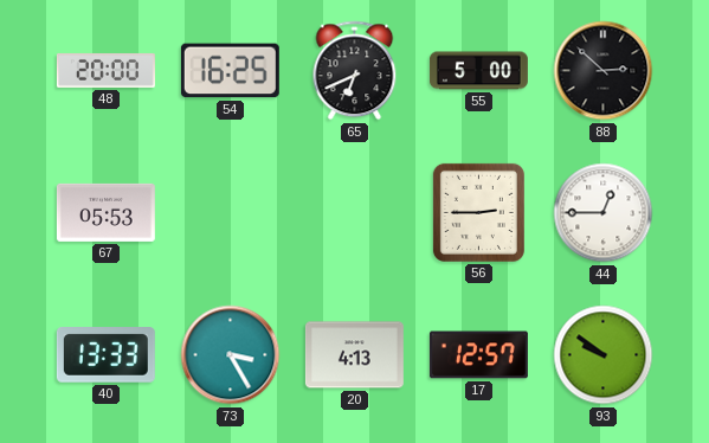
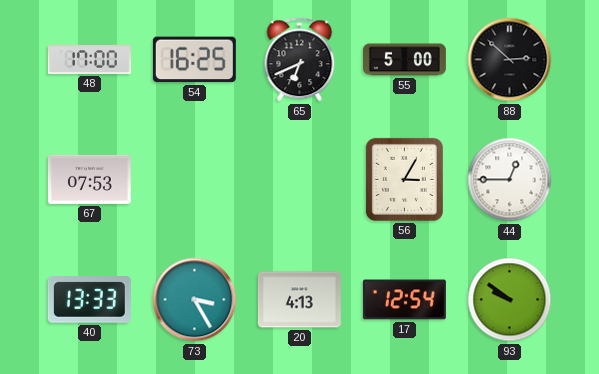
48: 20:00 -> 17:00 (89, 60)
67: 05:53 -> 07:53 (89, 179)
56: 2:45 -> 3:05 (404, 179)
17: 12:57 -> 12:54 (404, 300)
